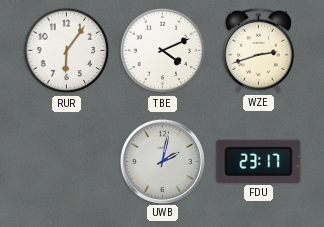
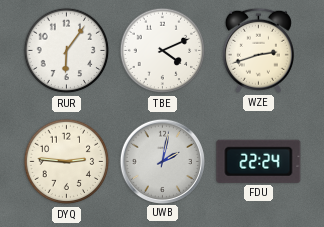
DYQ: none -> 2:46 (67, 162)
FDU: 23:17 -> 22:24 (259, 161)
